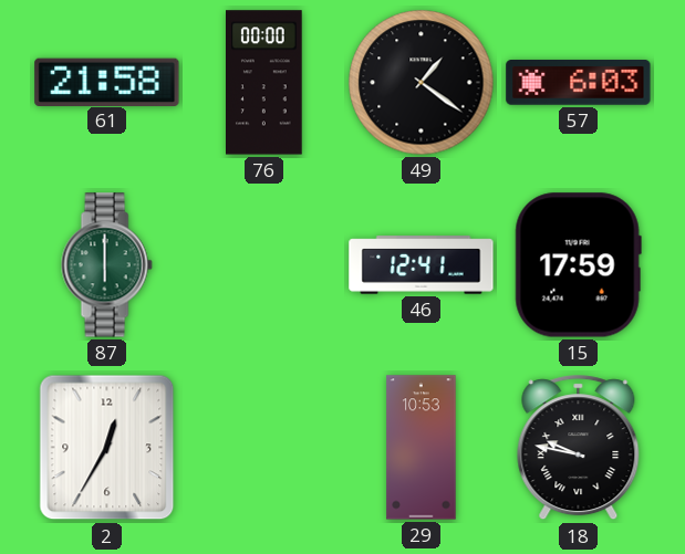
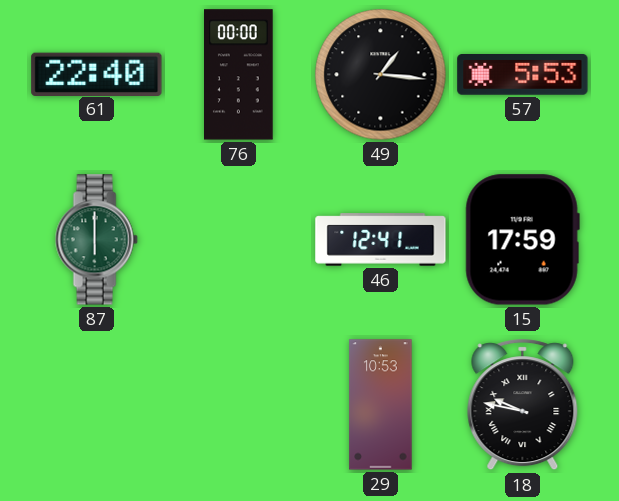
61: 21:58 -> 22:40 (97, 74)
49: 1:21 -> 1:16 (381, 75)
57: 6:03 -> 5:53 (523, 75)
2: 12:35 -> none (107, 448)
